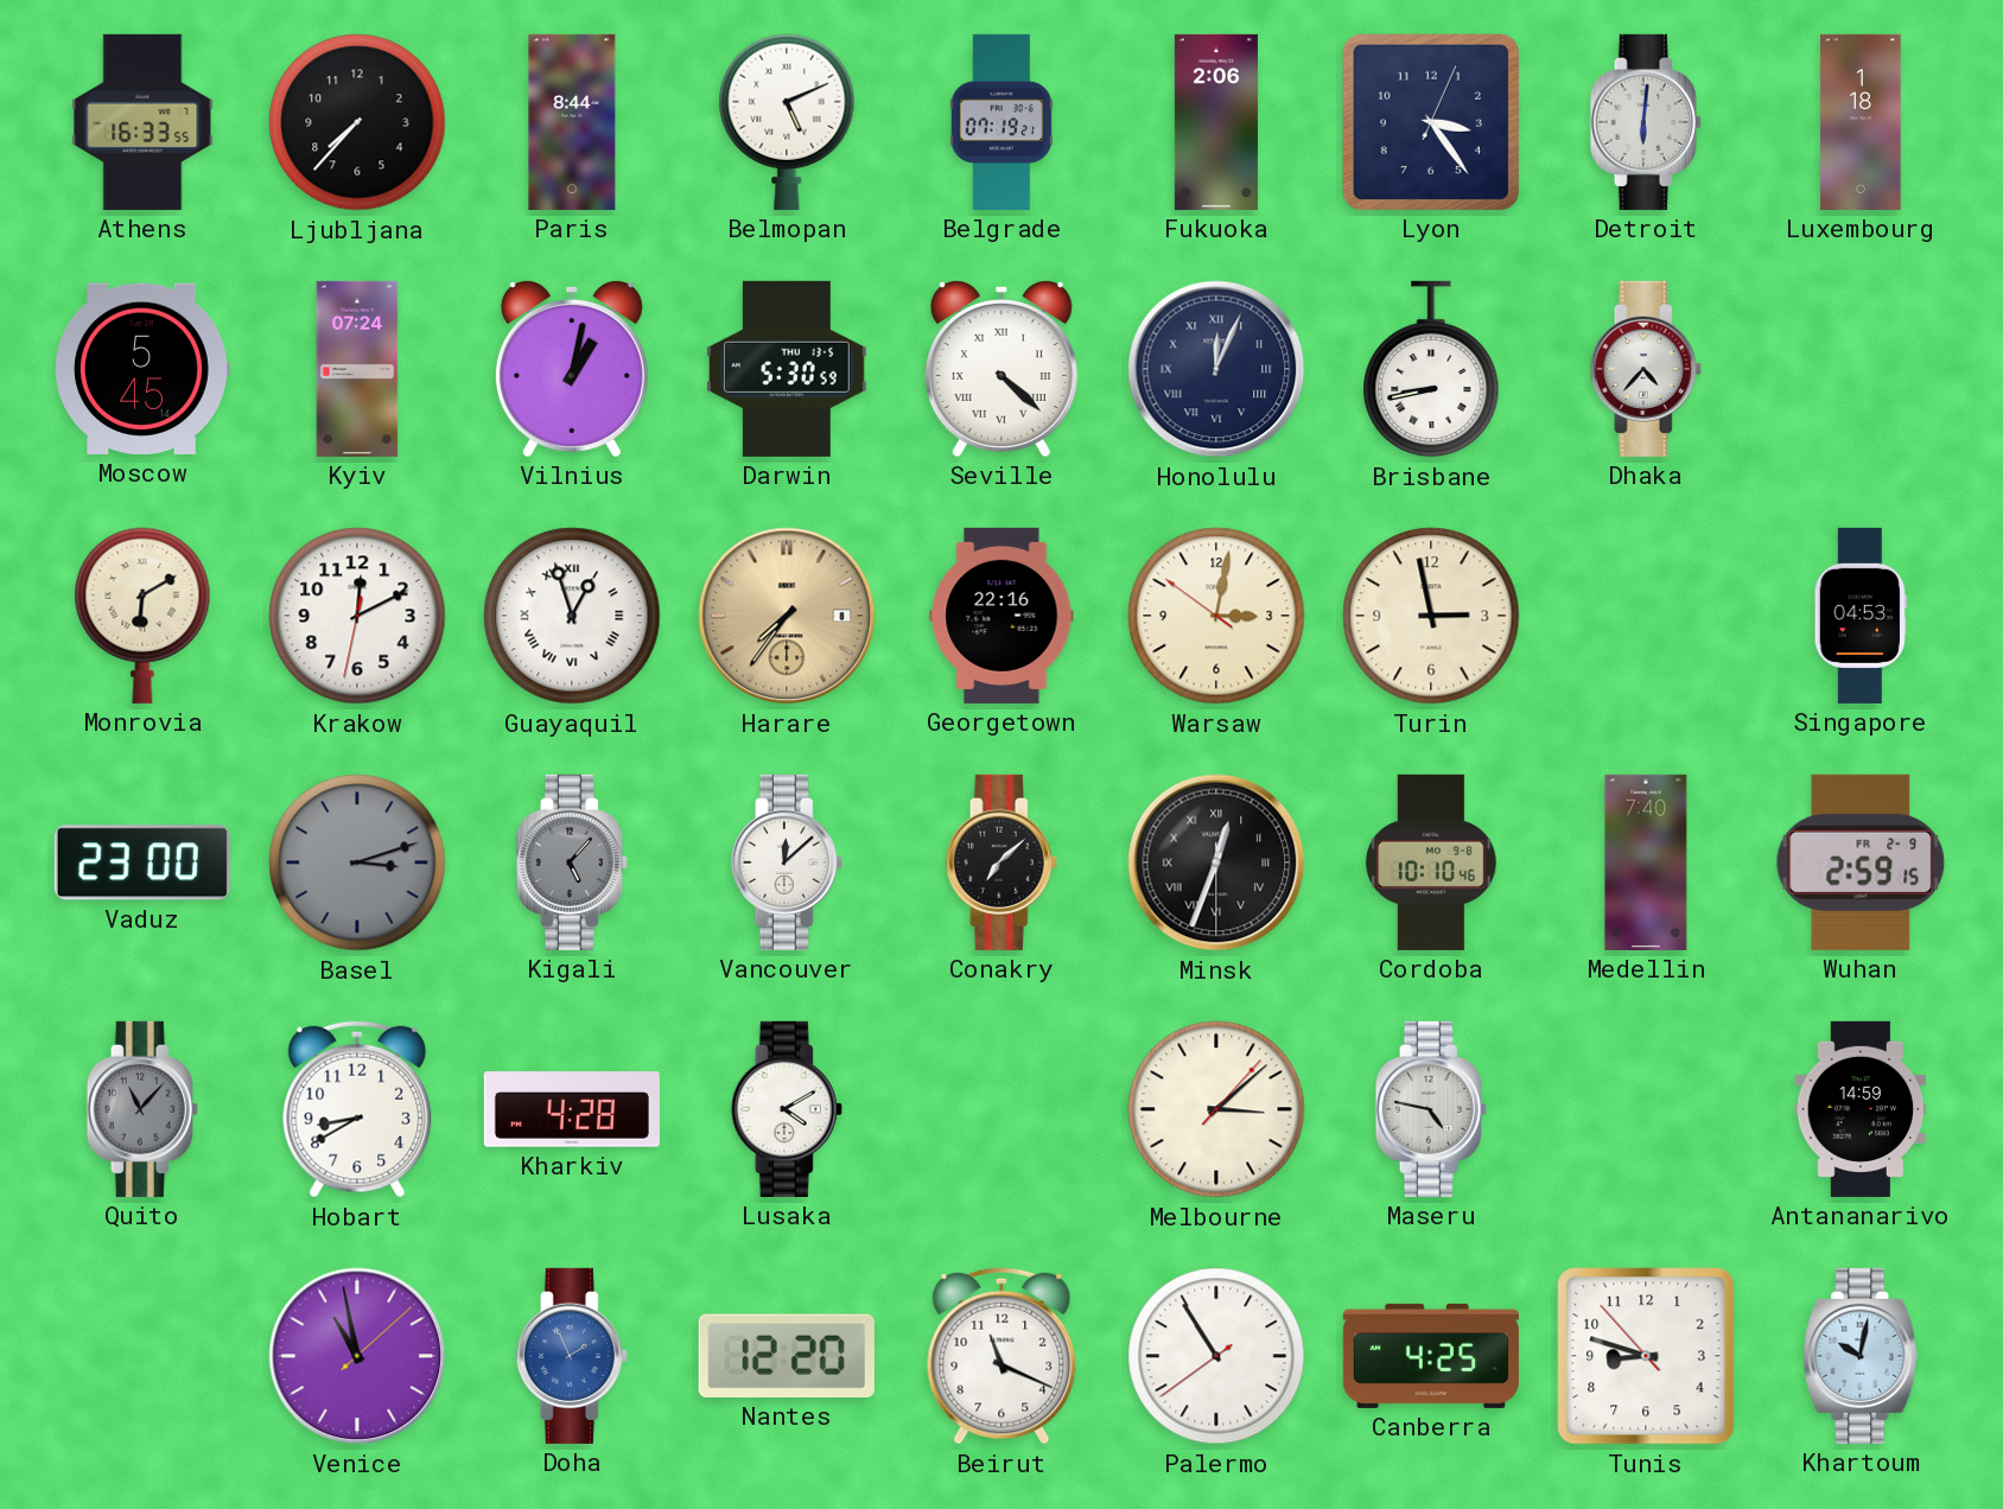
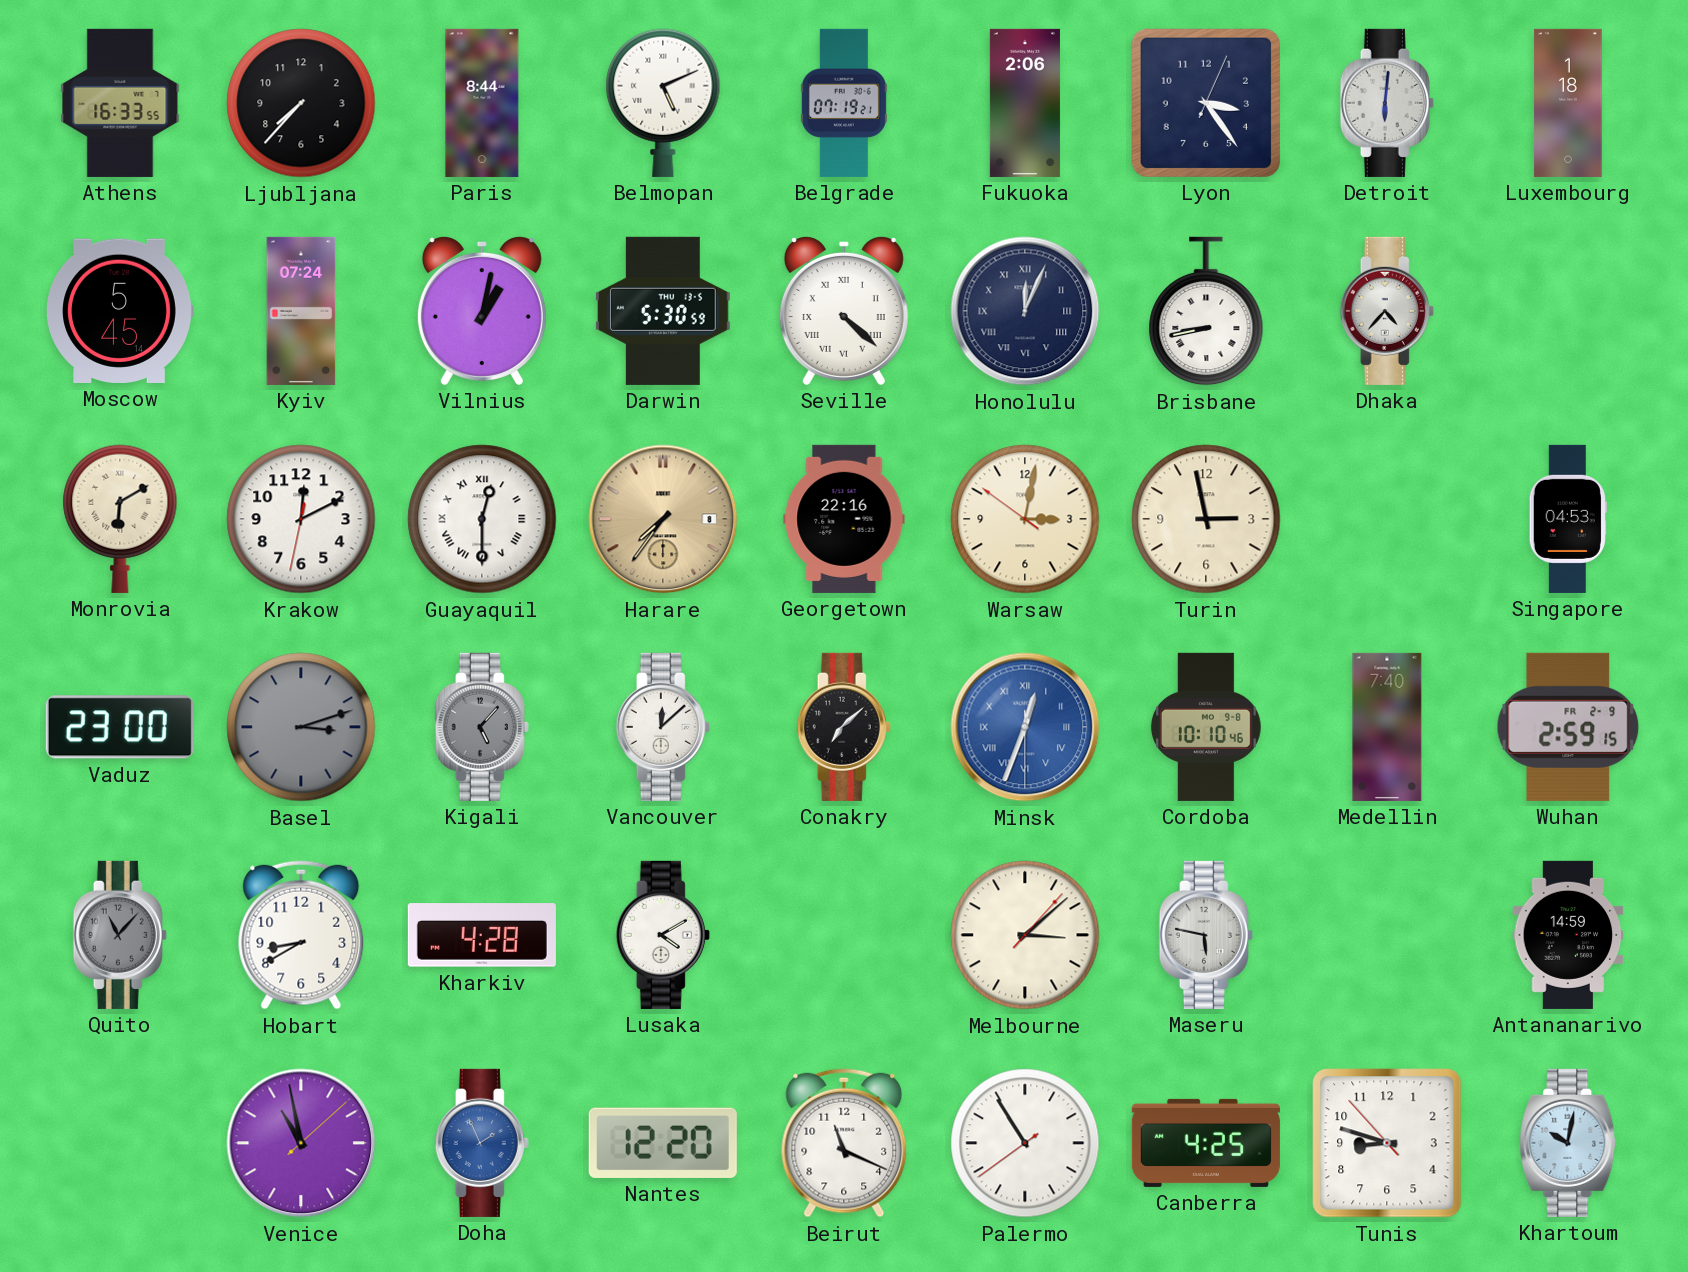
Guayaquil: 12:57 -> 12:30 (482, 519)
Minsk dial: black -> blue (1025, 727)
Maseru: 4:47 -> 5:47 (1206, 935)
